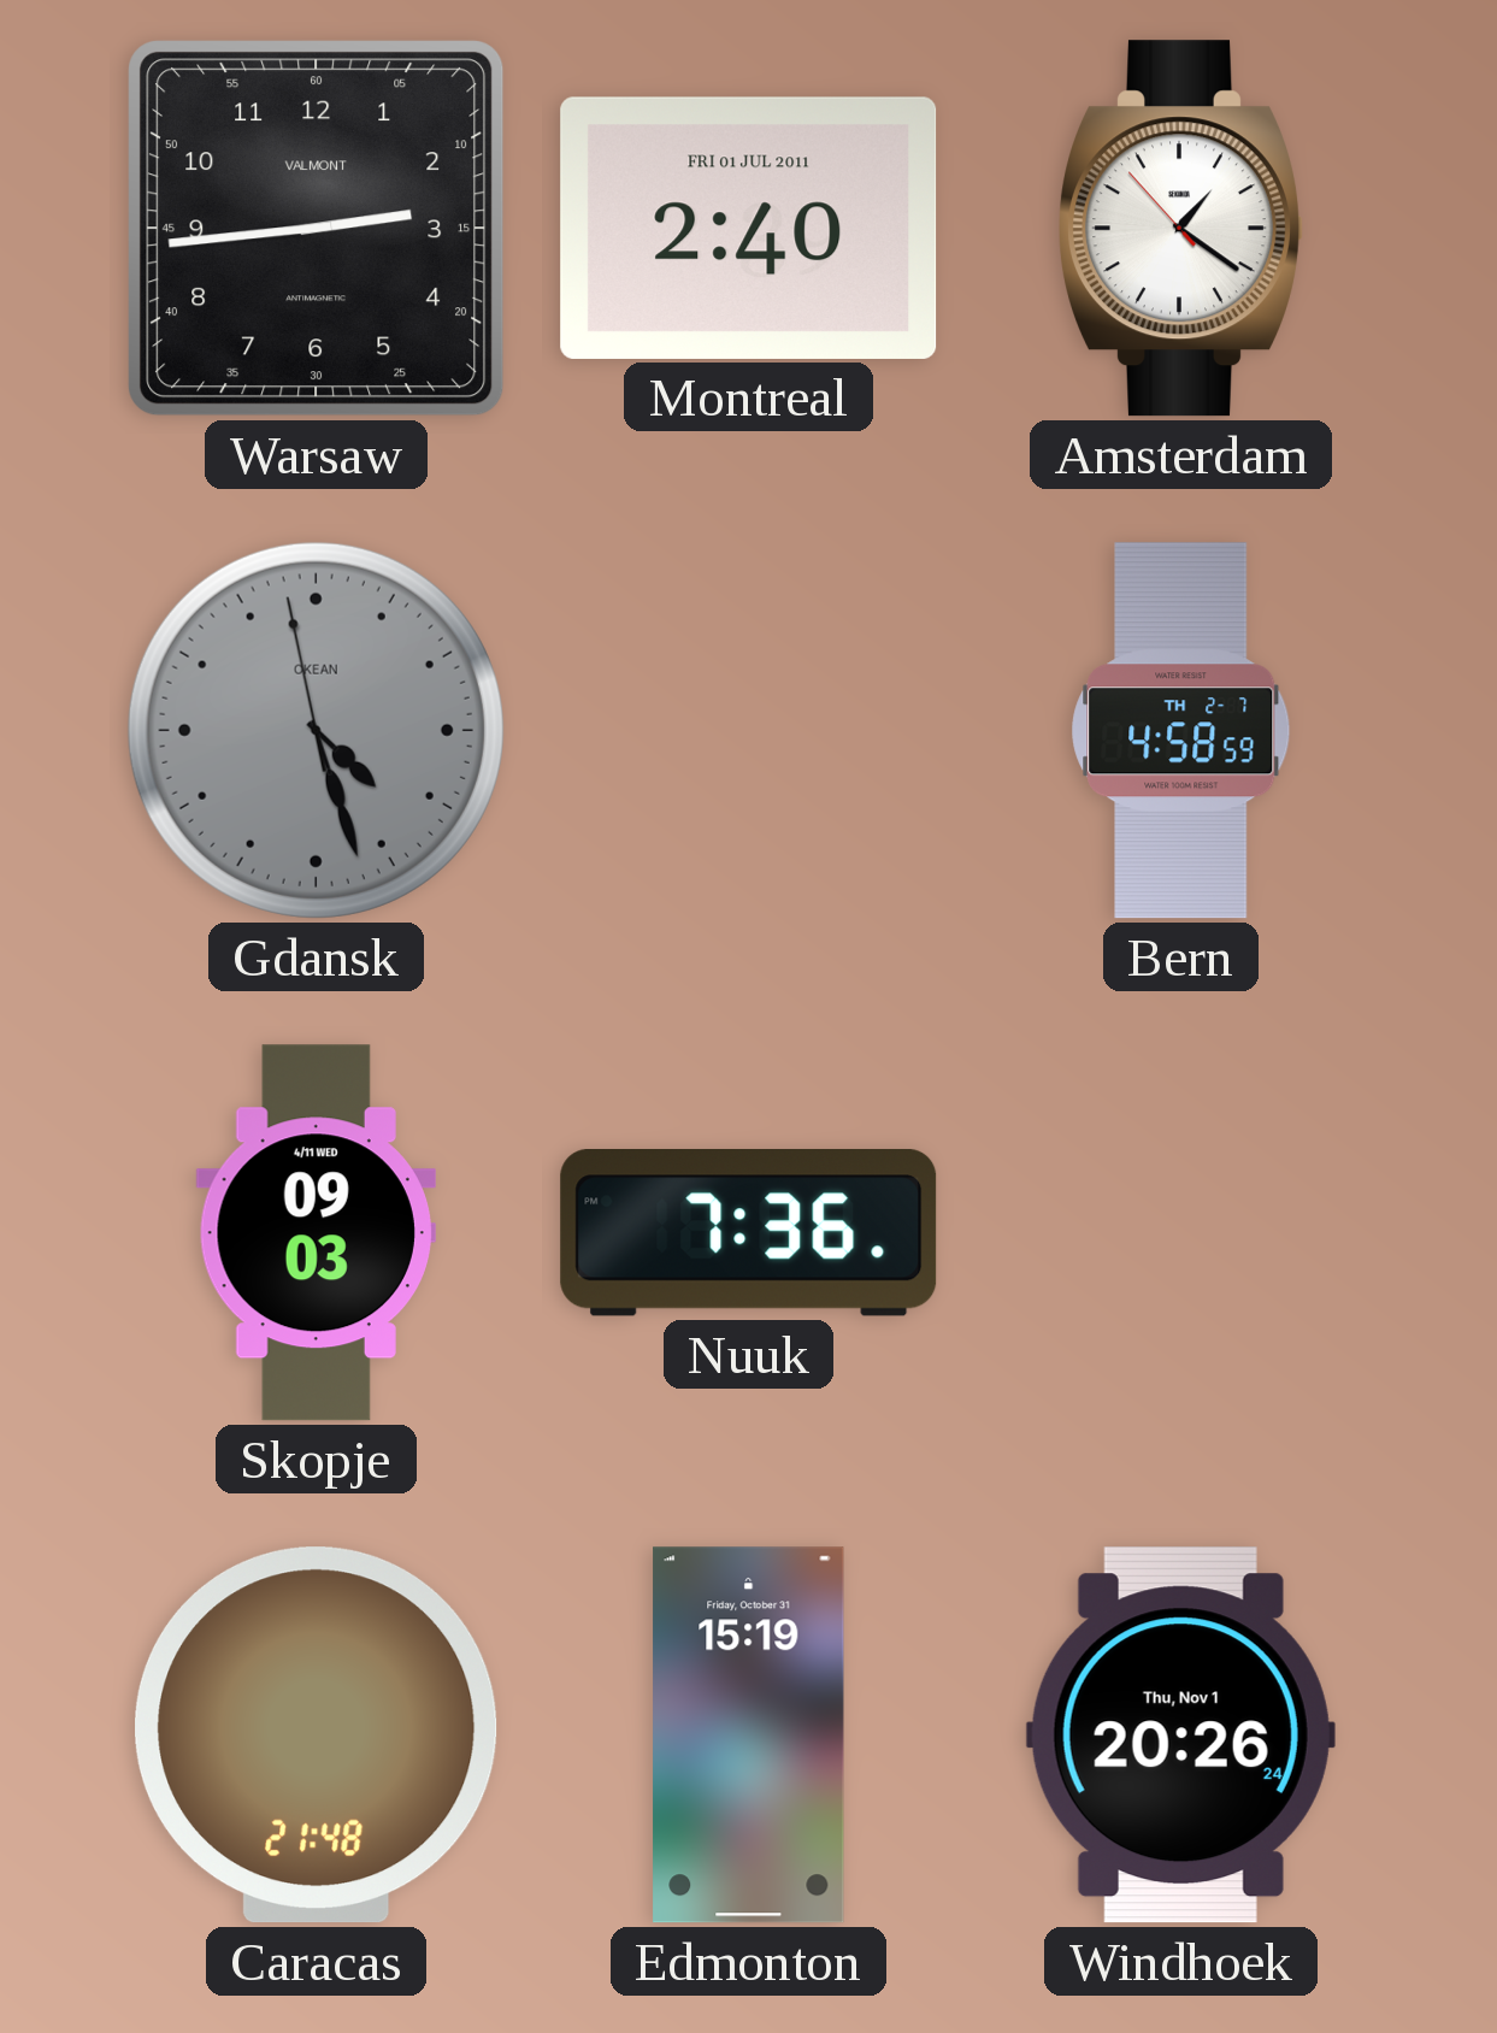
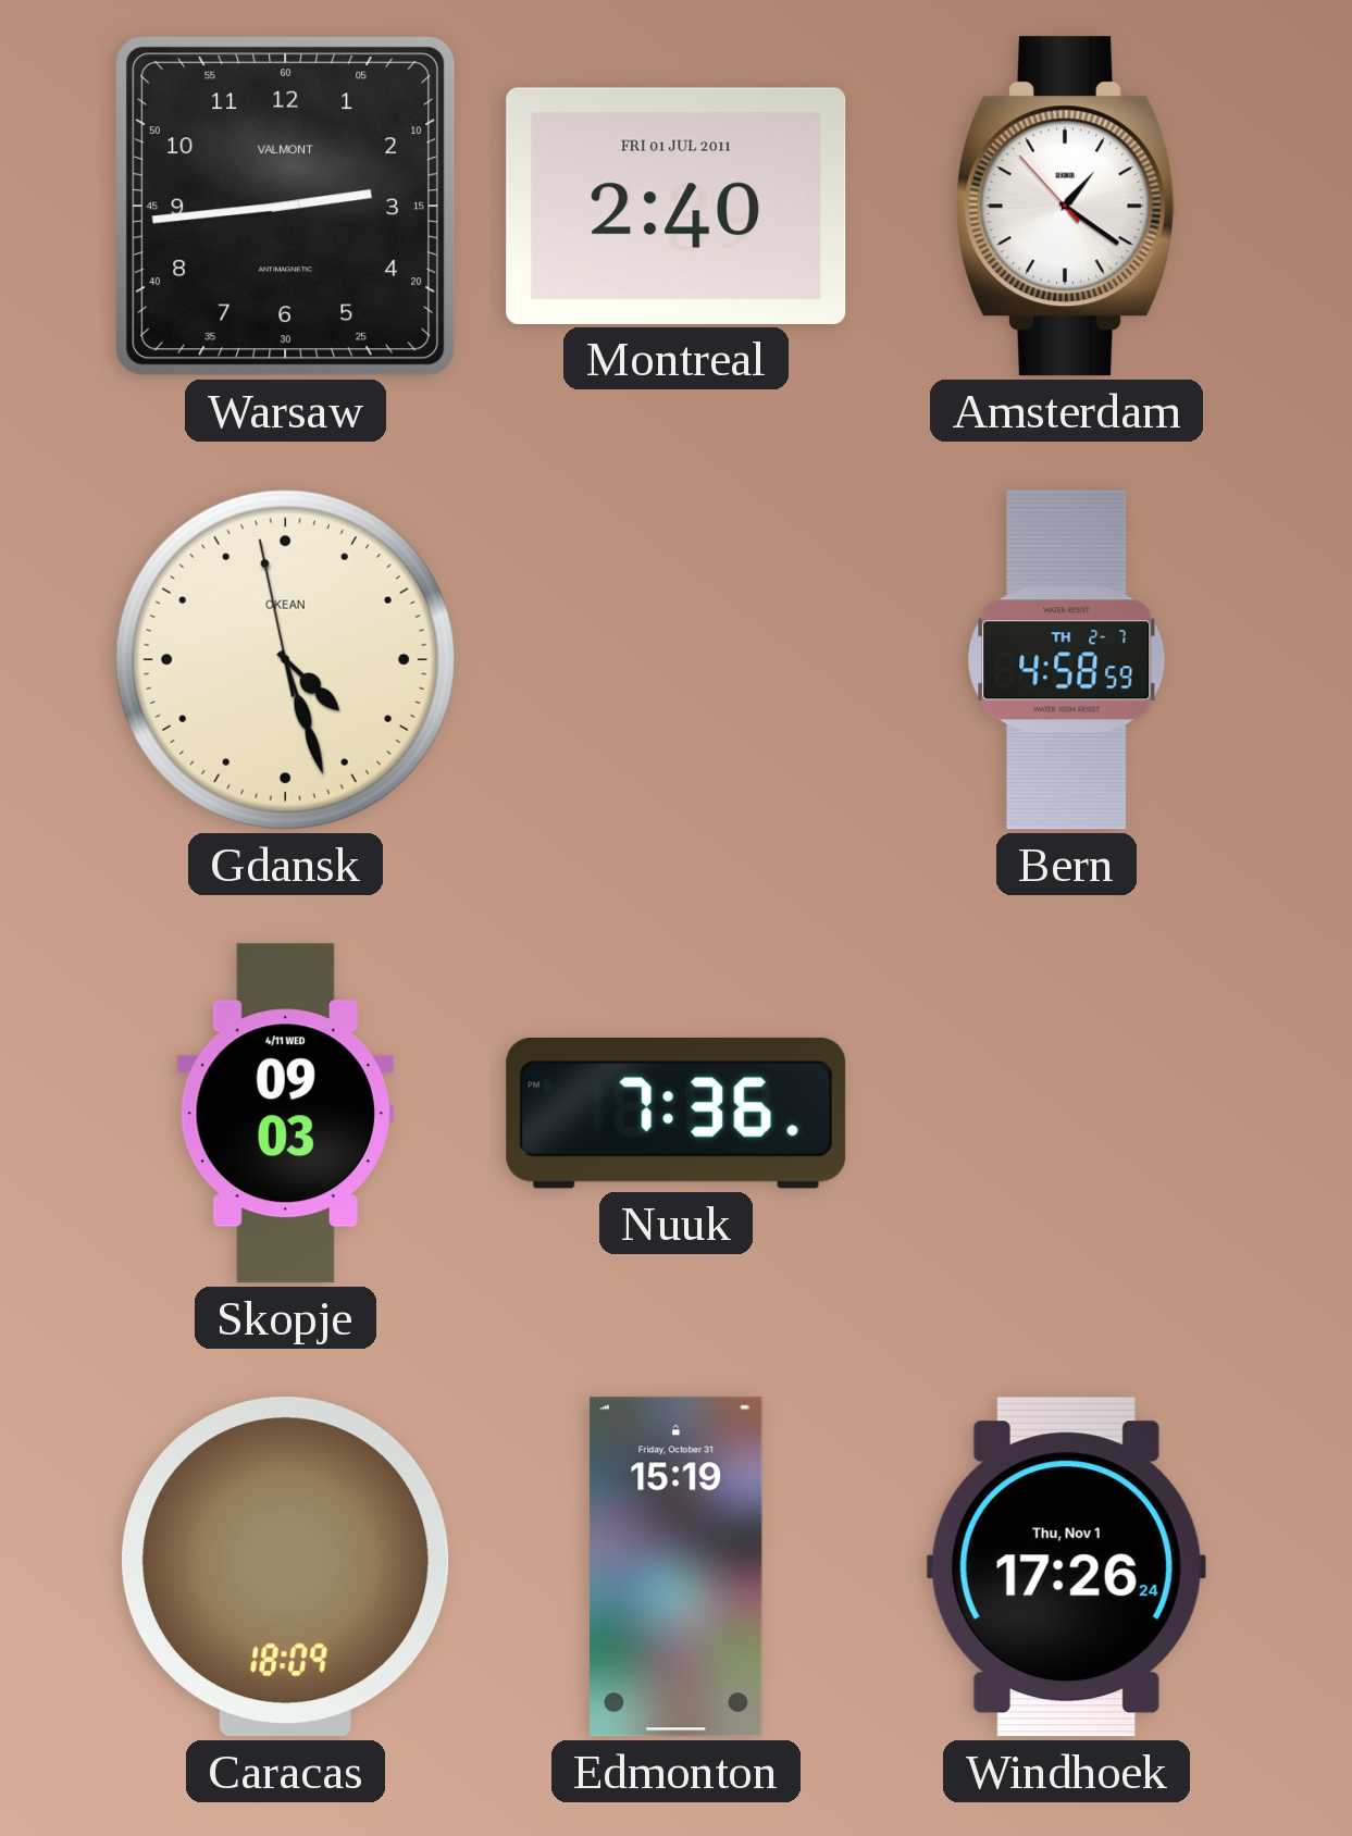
Gdansk dial: grey -> cream (285, 659)
Caracas: 21:48 -> 18:09 (286, 1567)
Windhoek: 20:26 -> 17:26 (1066, 1567)
